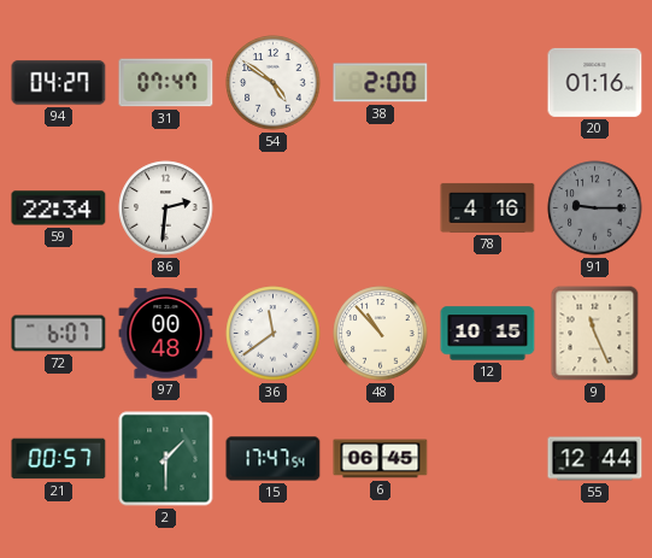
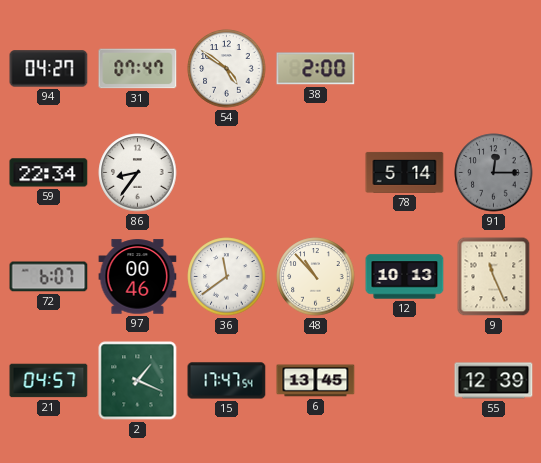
20: 01:16 -> none (595, 82)
86: 2:31 -> 8:36 (138, 173)
78: 4:16 -> 5:14 (405, 172)
91: 9:15 -> 12:15 (494, 173)
97: 00:48 -> 00:46 (138, 277)
12: 10:15 -> 10:13 (405, 277)
21: 00:57 -> 04:57 (49, 381)
2: 1:30 -> 1:19 (138, 381)
6: 06:45 -> 13:45 (316, 381)
55: 12:44 -> 12:39 (494, 381)
